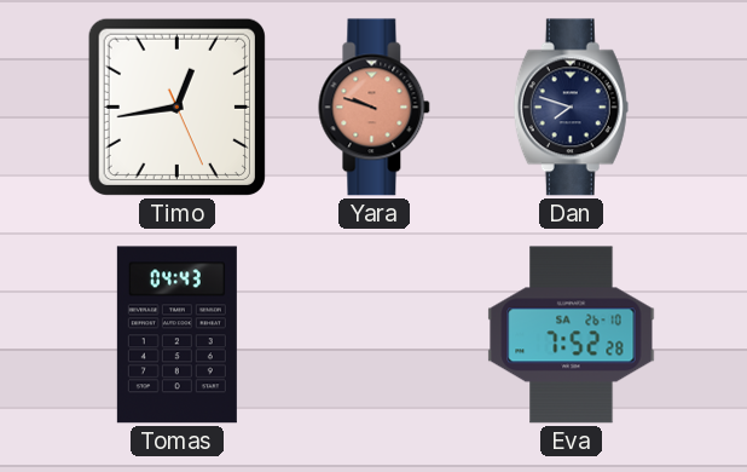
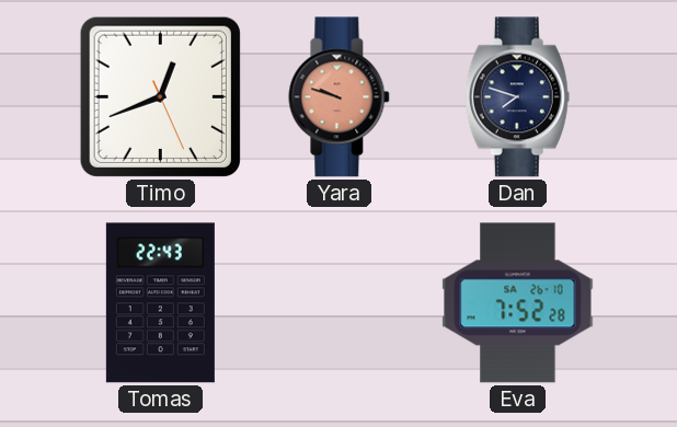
Timo: 12:43 -> 12:41 (160, 96)
Tomas: 04:43 -> 22:43 (160, 303)
